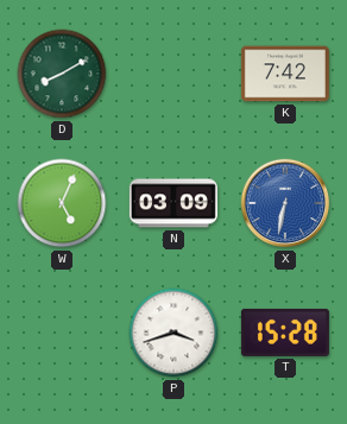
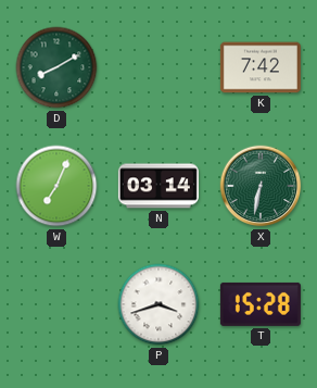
W: 5:04 -> 7:04 (56, 186)
N: 03:09 -> 03:14 (158, 186)
X dial: blue -> green (261, 186)
